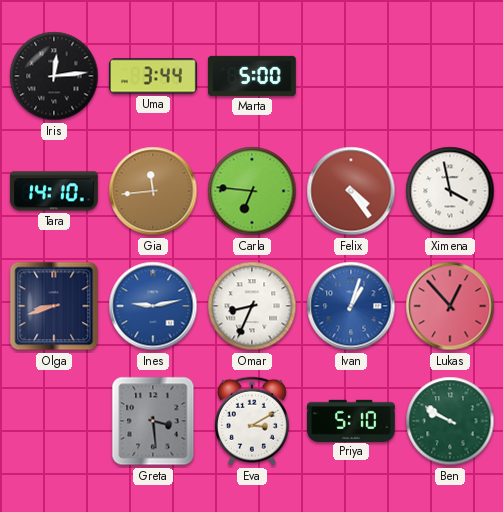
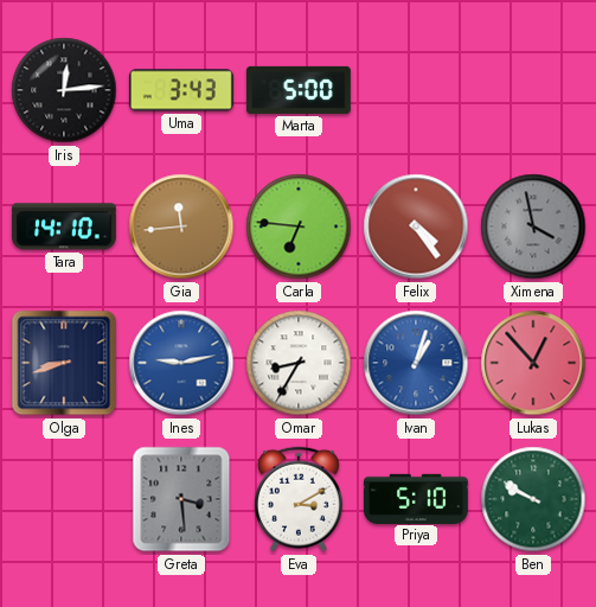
Uma: 3:44 -> 3:43 (181, 90)
Ximena dial: white -> grey (533, 226)
Omar: 8:34 -> 8:35 (299, 363)
